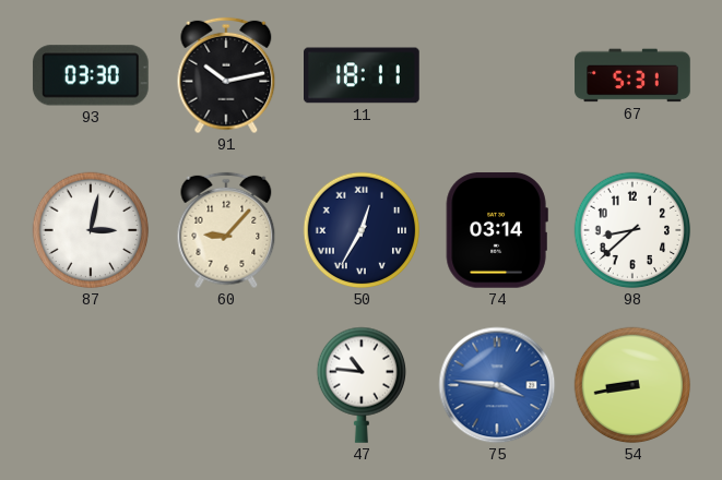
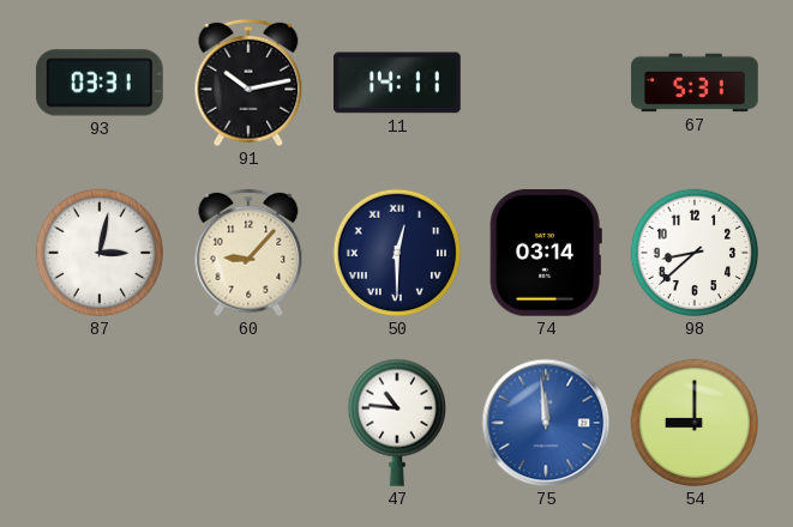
93: 03:30 -> 03:31 (100, 83)
11: 18:11 -> 14:11 (398, 83)
50: 12:35 -> 12:30 (397, 253)
75: 3:46 -> 11:59 (546, 423)
54: 8:43 -> 9:00 (695, 423)
